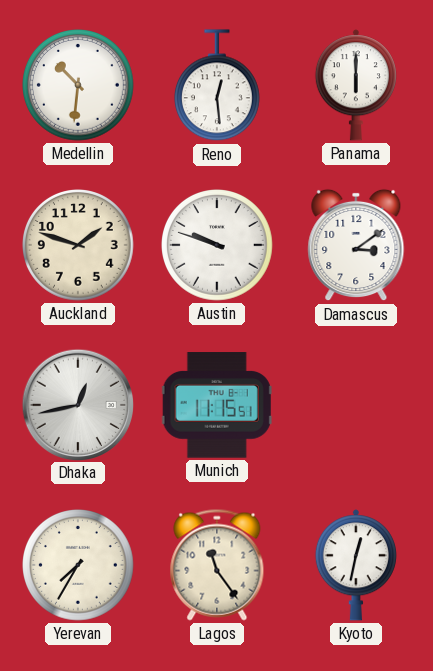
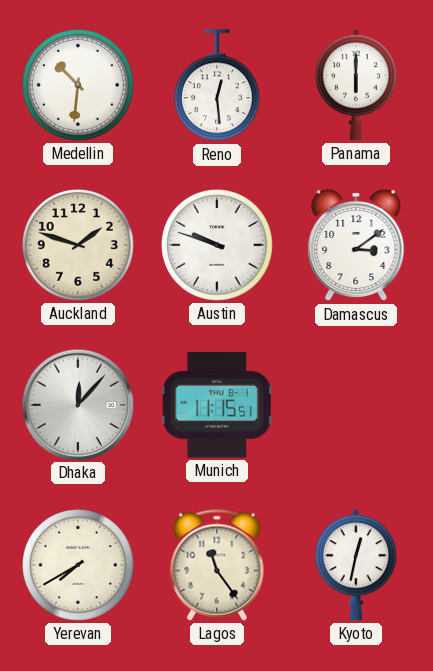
Dhaka: 12:43 -> 12:07 (77, 404)
Yerevan: 7:35 -> 7:40 (79, 566)
